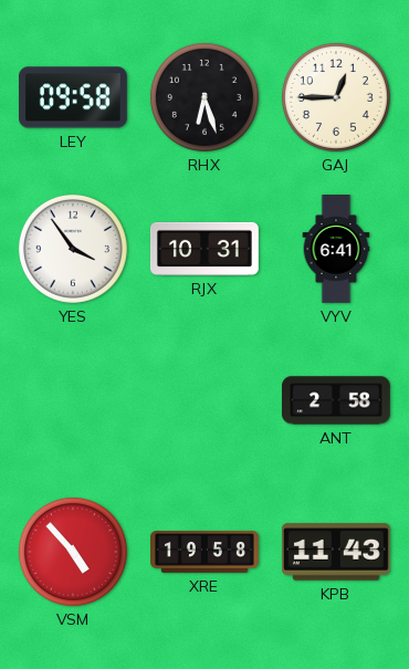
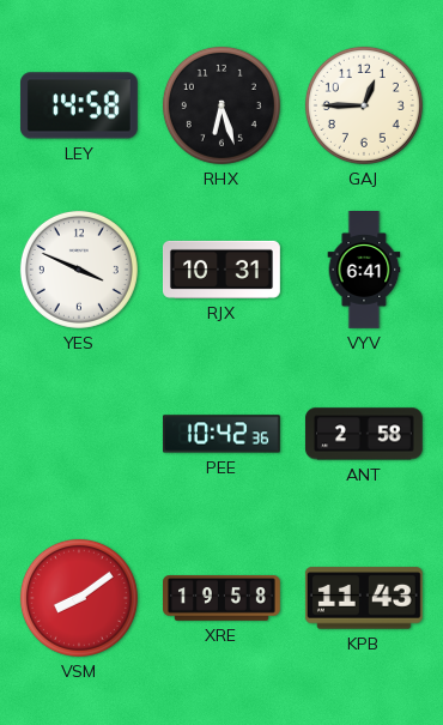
LEY: 09:58 -> 14:58 (79, 105)
YES: 3:54 -> 3:49 (79, 270)
PEE: none -> 10:42 (221, 434)
VSM: 4:53 -> 8:09 (79, 598)
